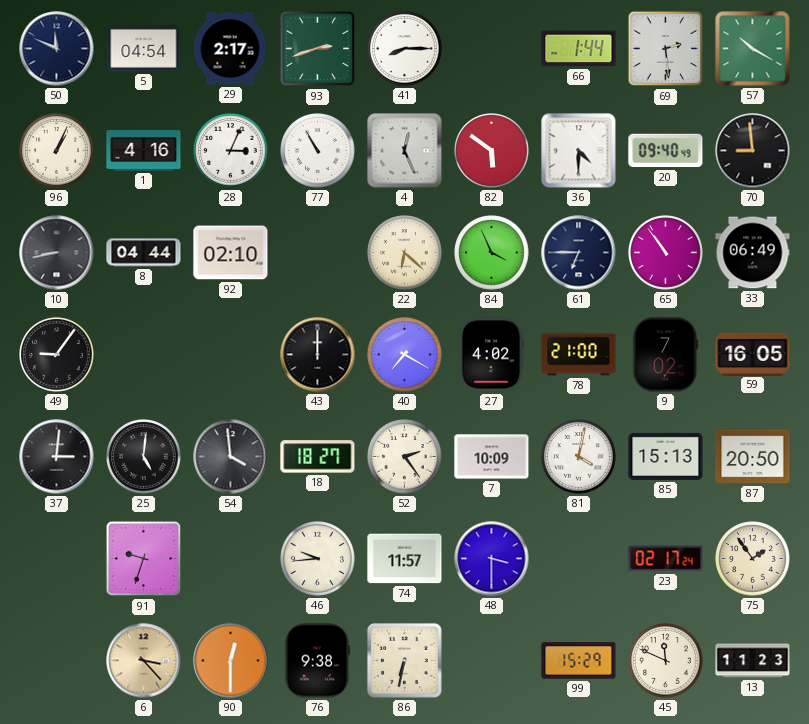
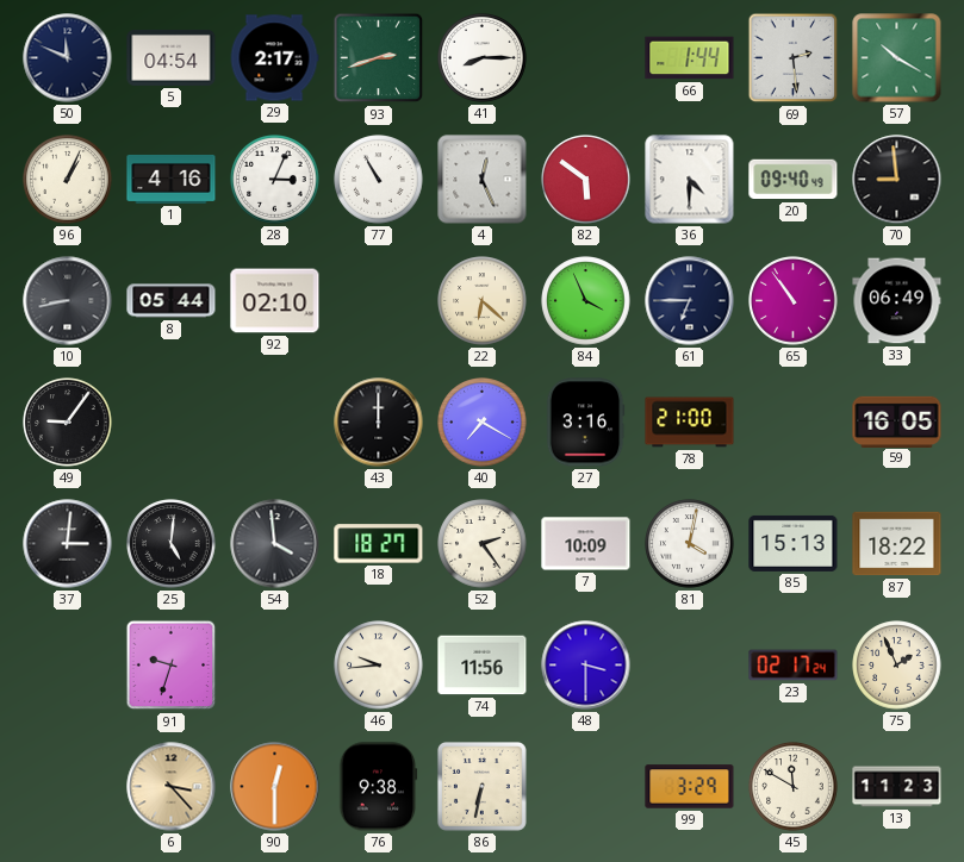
8: 04:44 -> 05:44 (172, 301)
27: 4:02 -> 3:16 (585, 423)
9: 7:02 -> none (666, 355)
87: 20:50 -> 18:22 (897, 544)
74: 11:57 -> 11:56 (483, 666)
75: 1:54 -> 1:56 (897, 666)
99: 15:29 -> 3:29 (690, 787)
45: 11:49 -> 11:50 (794, 787)
